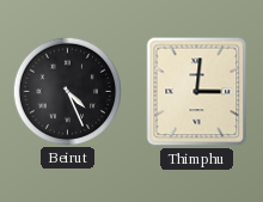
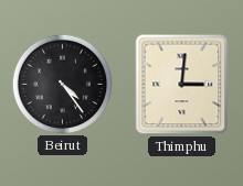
Beirut: 4:26 -> 4:24 (62, 84)
